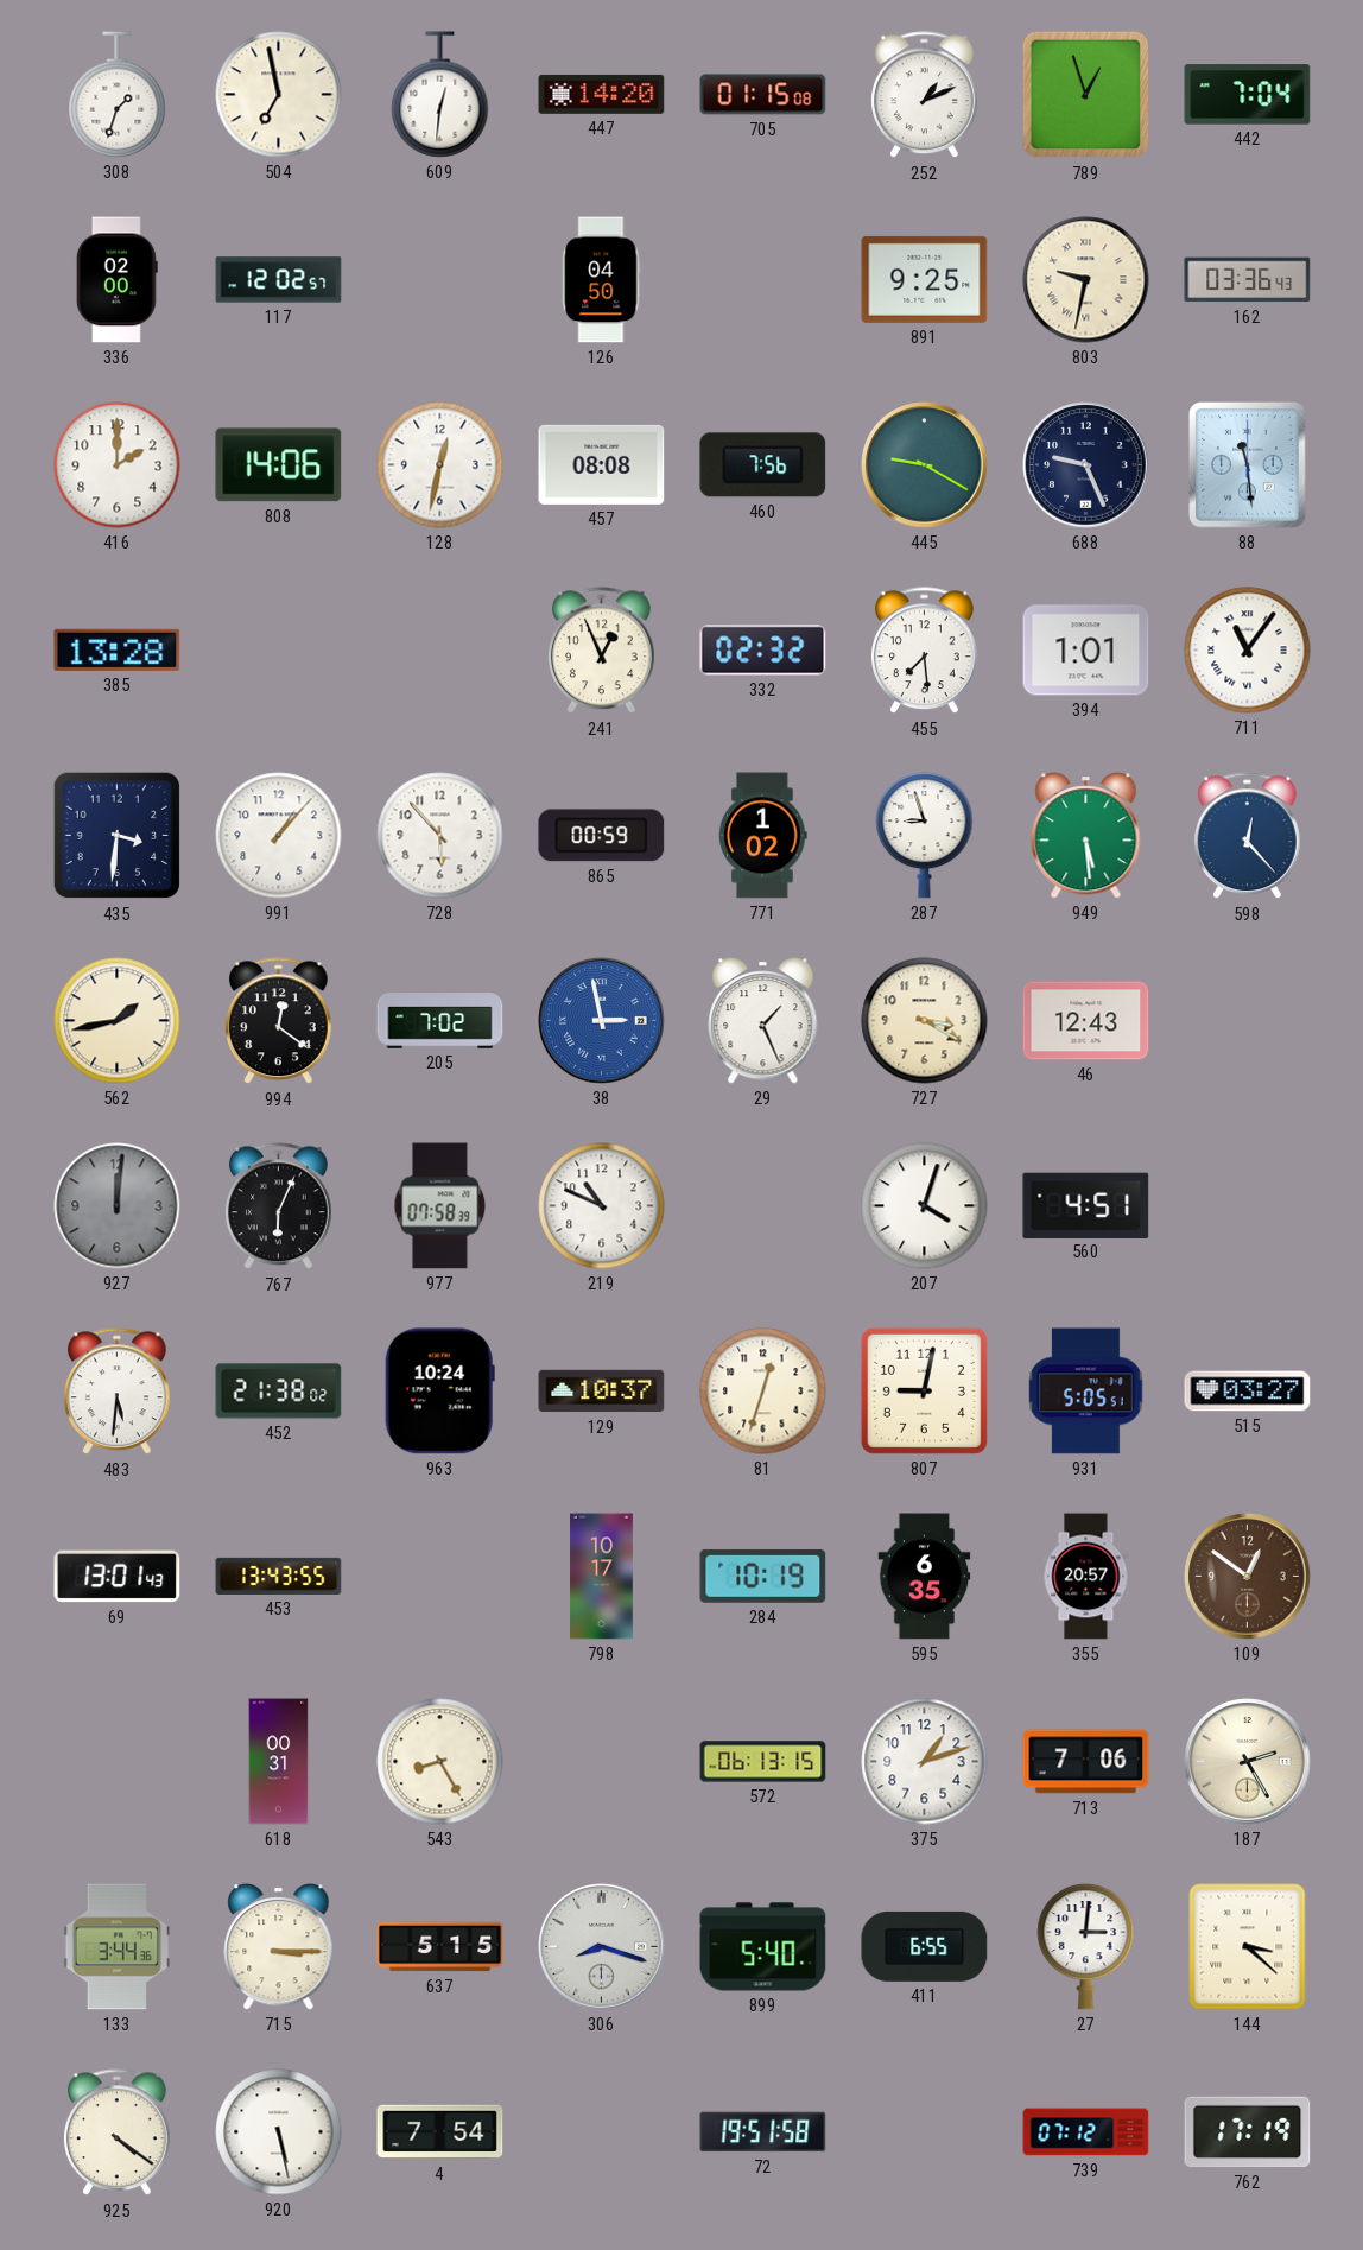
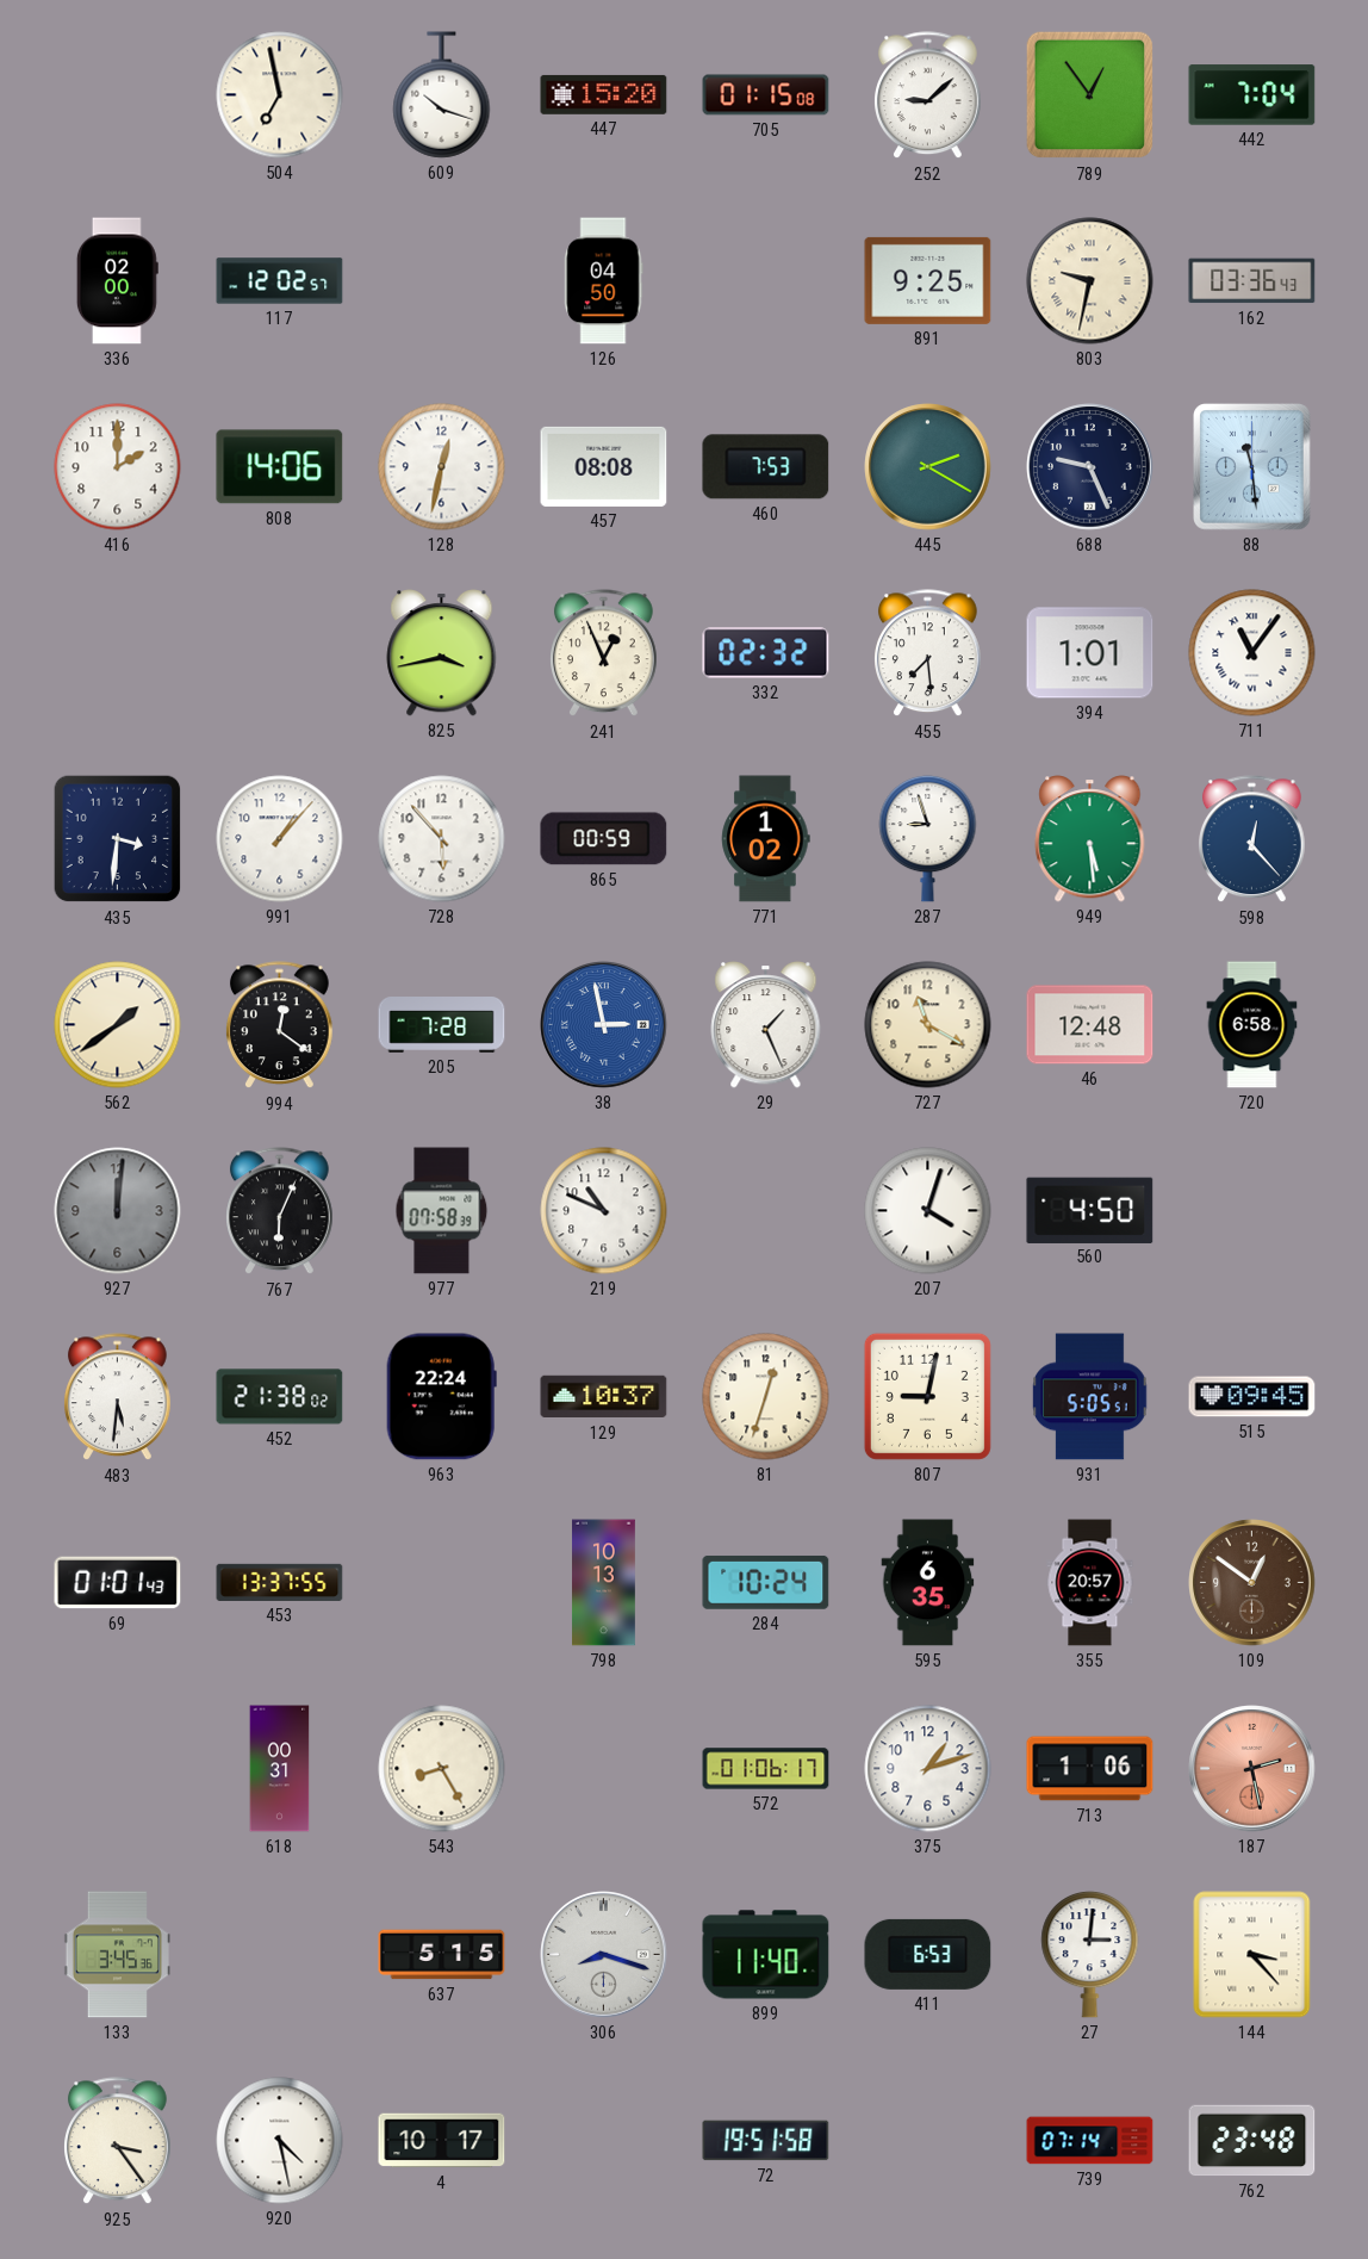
308: 1:33 -> none (118, 95)
609: 12:31 -> 10:18 (442, 95)
447: 14:20 -> 15:20 (604, 94)
252: 1:11 -> 9:08 (928, 95)
789: 12:57 -> 12:54 (1090, 95)
460: 7:56 -> 7:53 (766, 467)
445: 9:20 -> 2:20 (928, 467)
385: 13:28 -> none (118, 649)
825: none -> 3:43 (442, 653)
562: 1:43 -> 1:39 (118, 1025)
205: 7:02 -> 7:28 (442, 1025)
727: 3:20 -> 11:20 (928, 1025)
46: 12:43 -> 12:48 (1090, 1025)
720: none -> 6:58 (1252, 1025)
560: 4:51 -> 4:50 (1090, 1210)
963: 10:24 -> 22:24 (441, 1397)
515: 03:27 -> 09:45 (1252, 1397)
69: 13:01 -> 01:01 (118, 1583)
453: 13:43 -> 13:37 (280, 1582)
798: 10:17 -> 10:13 (604, 1583)
284: 10:19 -> 10:24 (766, 1582)
572: 06:13 -> 01:06 (766, 1769)
713: 7:06 -> 1:06 (1090, 1769)
187: 2:25 -> 2:28 (1252, 1769)
187 dial: cream -> salmon (1252, 1769)
133: 3:44 -> 3:45 (117, 1955)
715: 3:15 -> none (279, 1947)
899: 5:40 -> 11:40 (766, 1955)
411: 6:55 -> 6:53 (928, 1954)
144: 3:22 -> 3:23 (1252, 1955)
925: 4:21 -> 3:24 (118, 2141)
920: 5:28 -> 4:28 (280, 2141)
4: 7:54 -> 10:17 (442, 2141)
739: 07:12 -> 07:14 (1090, 2141)
762: 17:19 -> 23:48 (1252, 2141)
